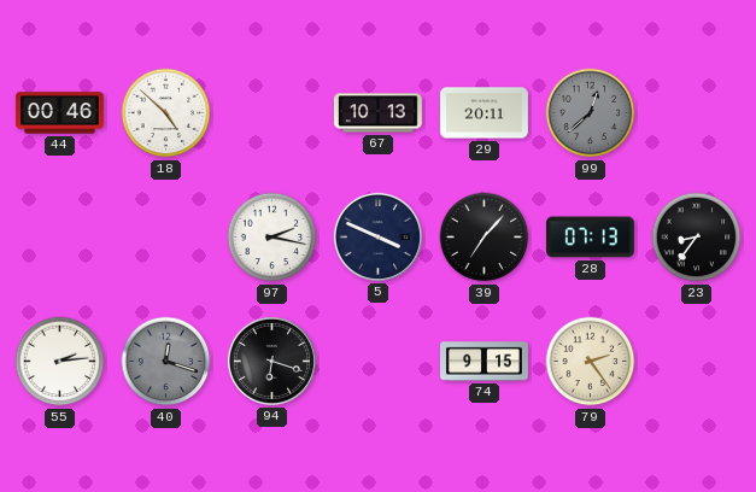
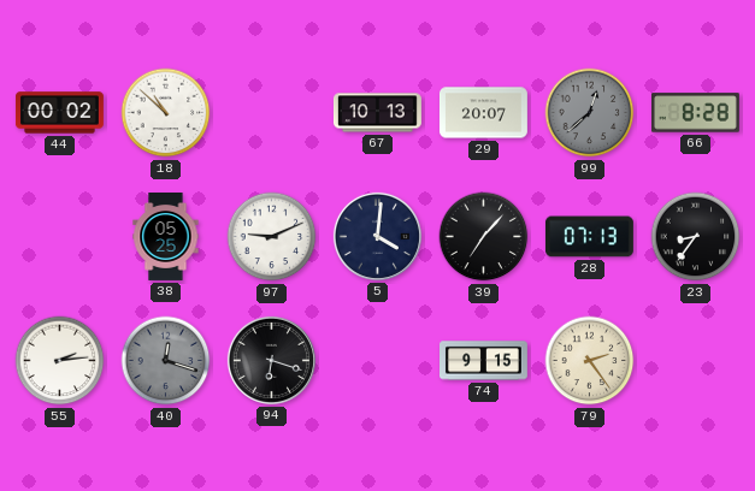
44: 00:46 -> 00:02 (59, 113)
18: 4:52 -> 10:52 (166, 113)
29: 20:11 -> 20:07 (483, 113)
66: none -> 8:28 (695, 113)
38: none -> 05:25 (166, 237)
97: 2:17 -> 9:11 (272, 237)
5: 3:49 -> 4:01 (377, 236)
